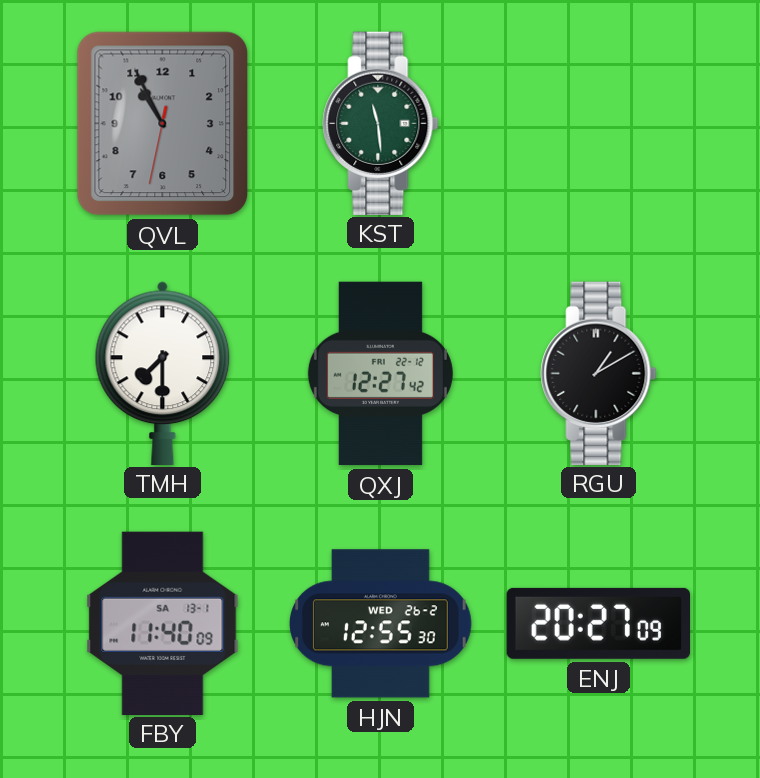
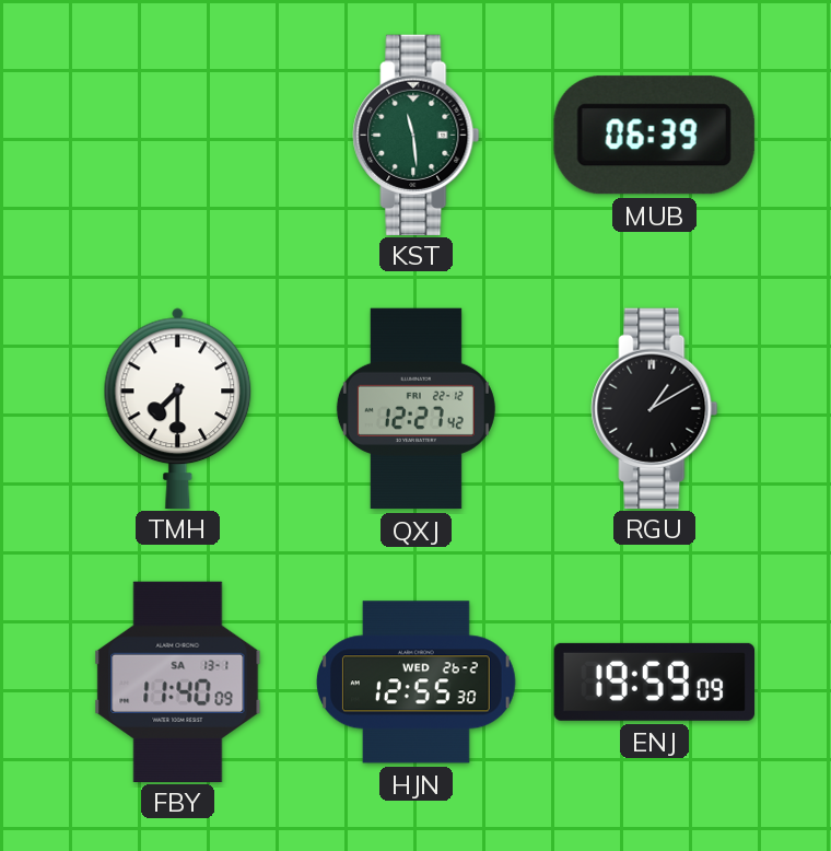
QVL: 10:55 -> none (163, 124)
MUB: none -> 06:39 (654, 136)
ENJ: 20:27 -> 19:59 (654, 681)
